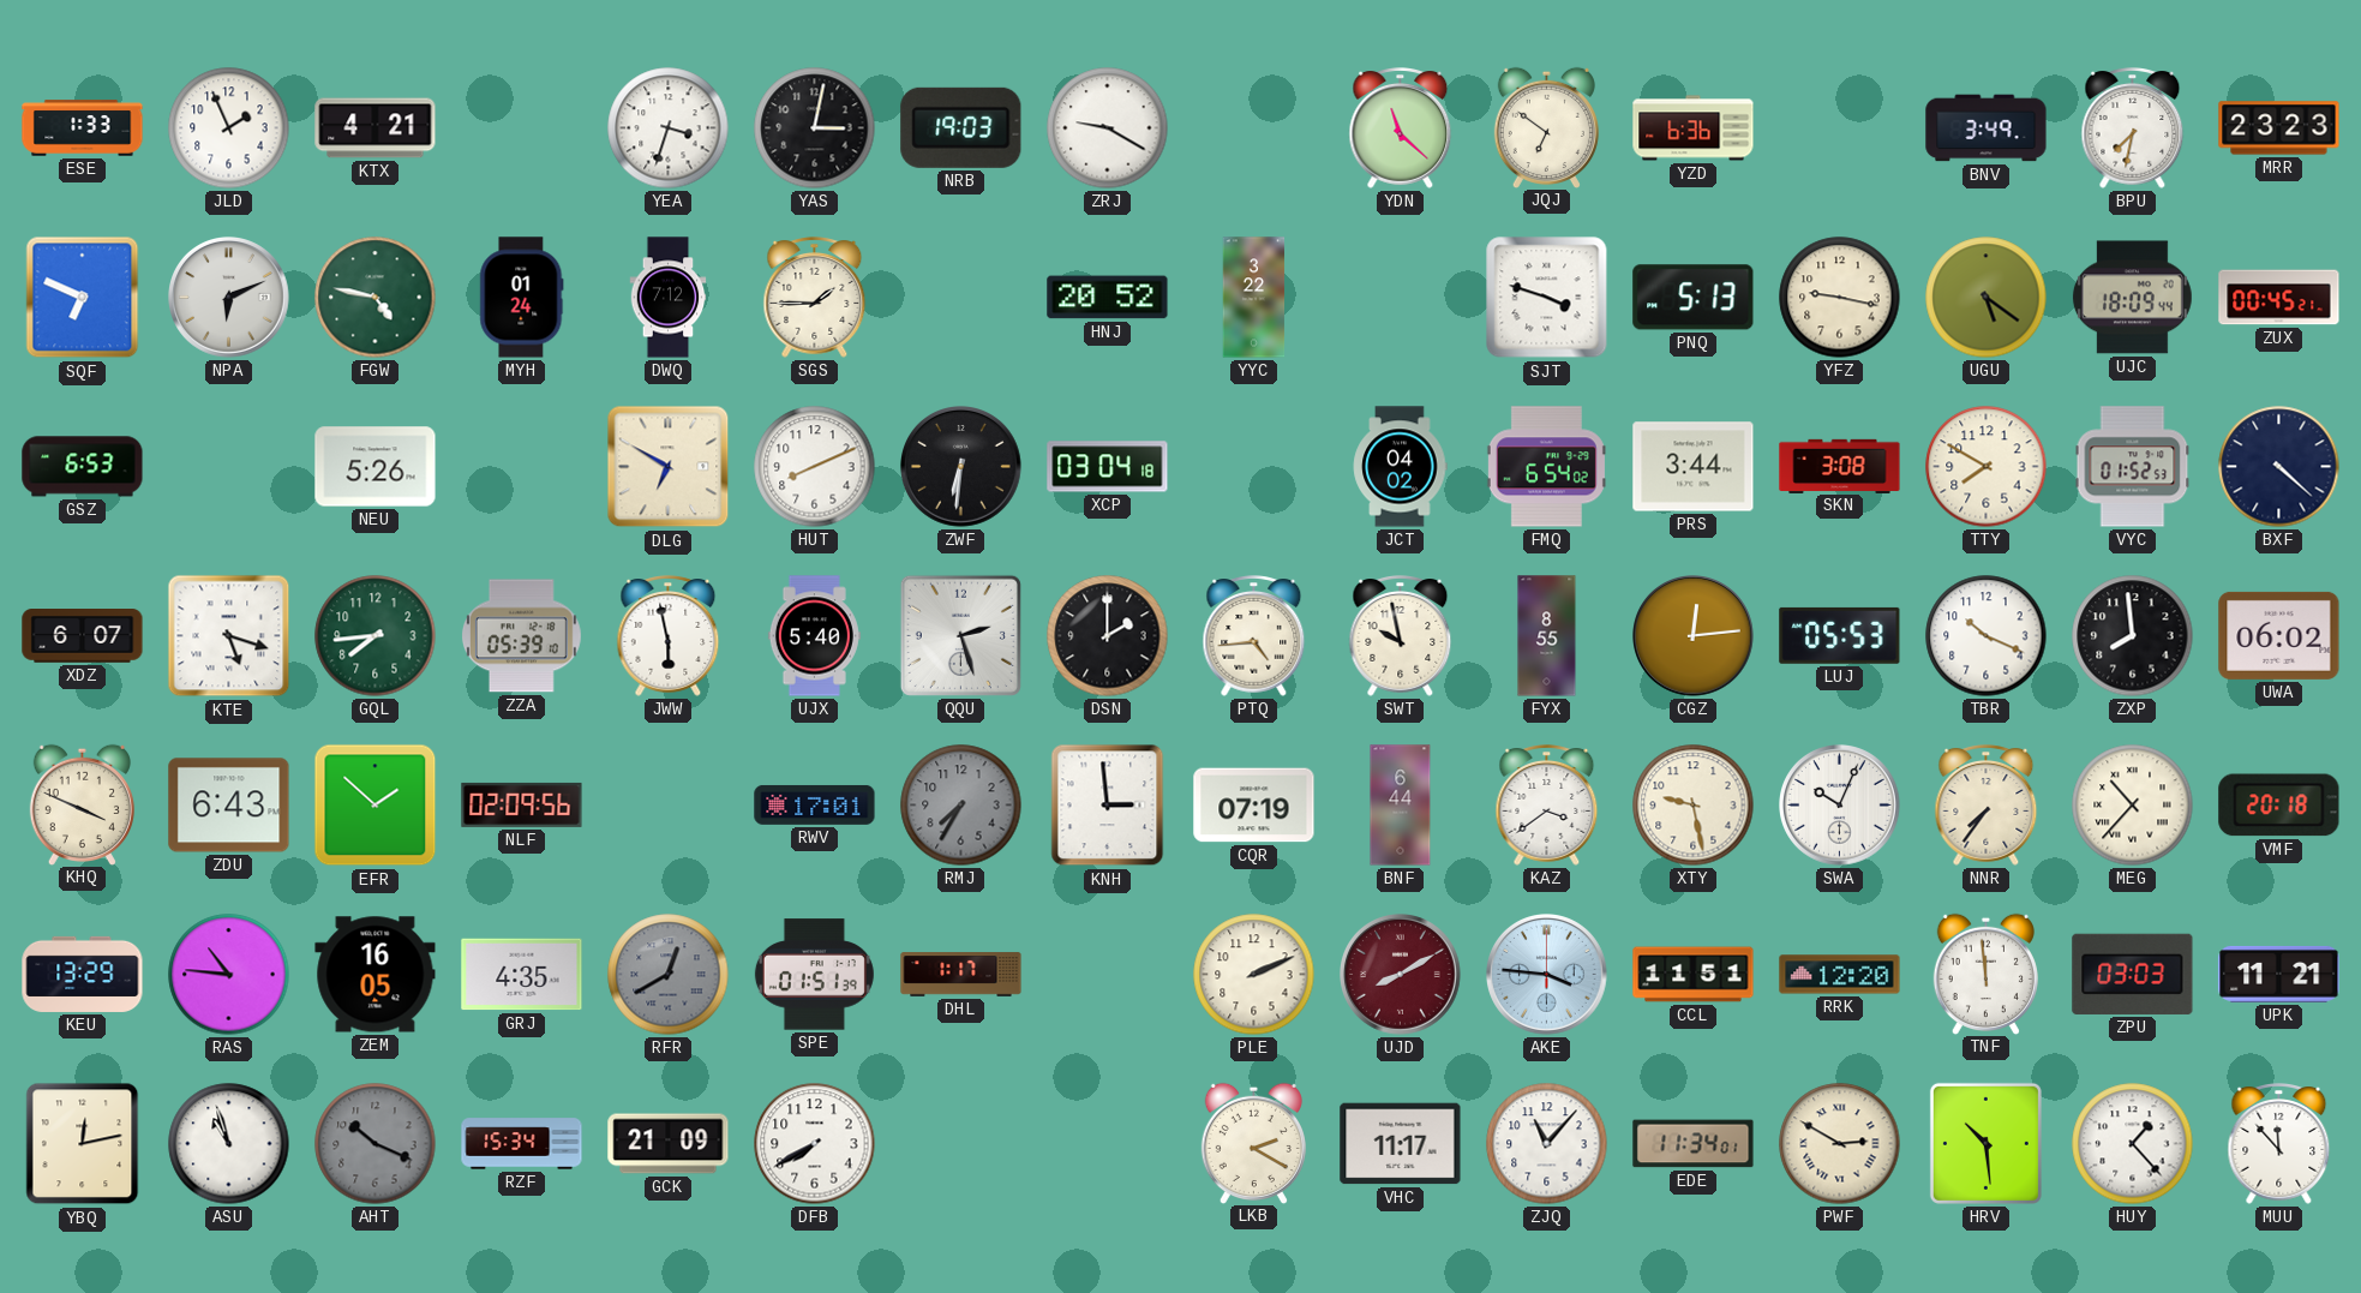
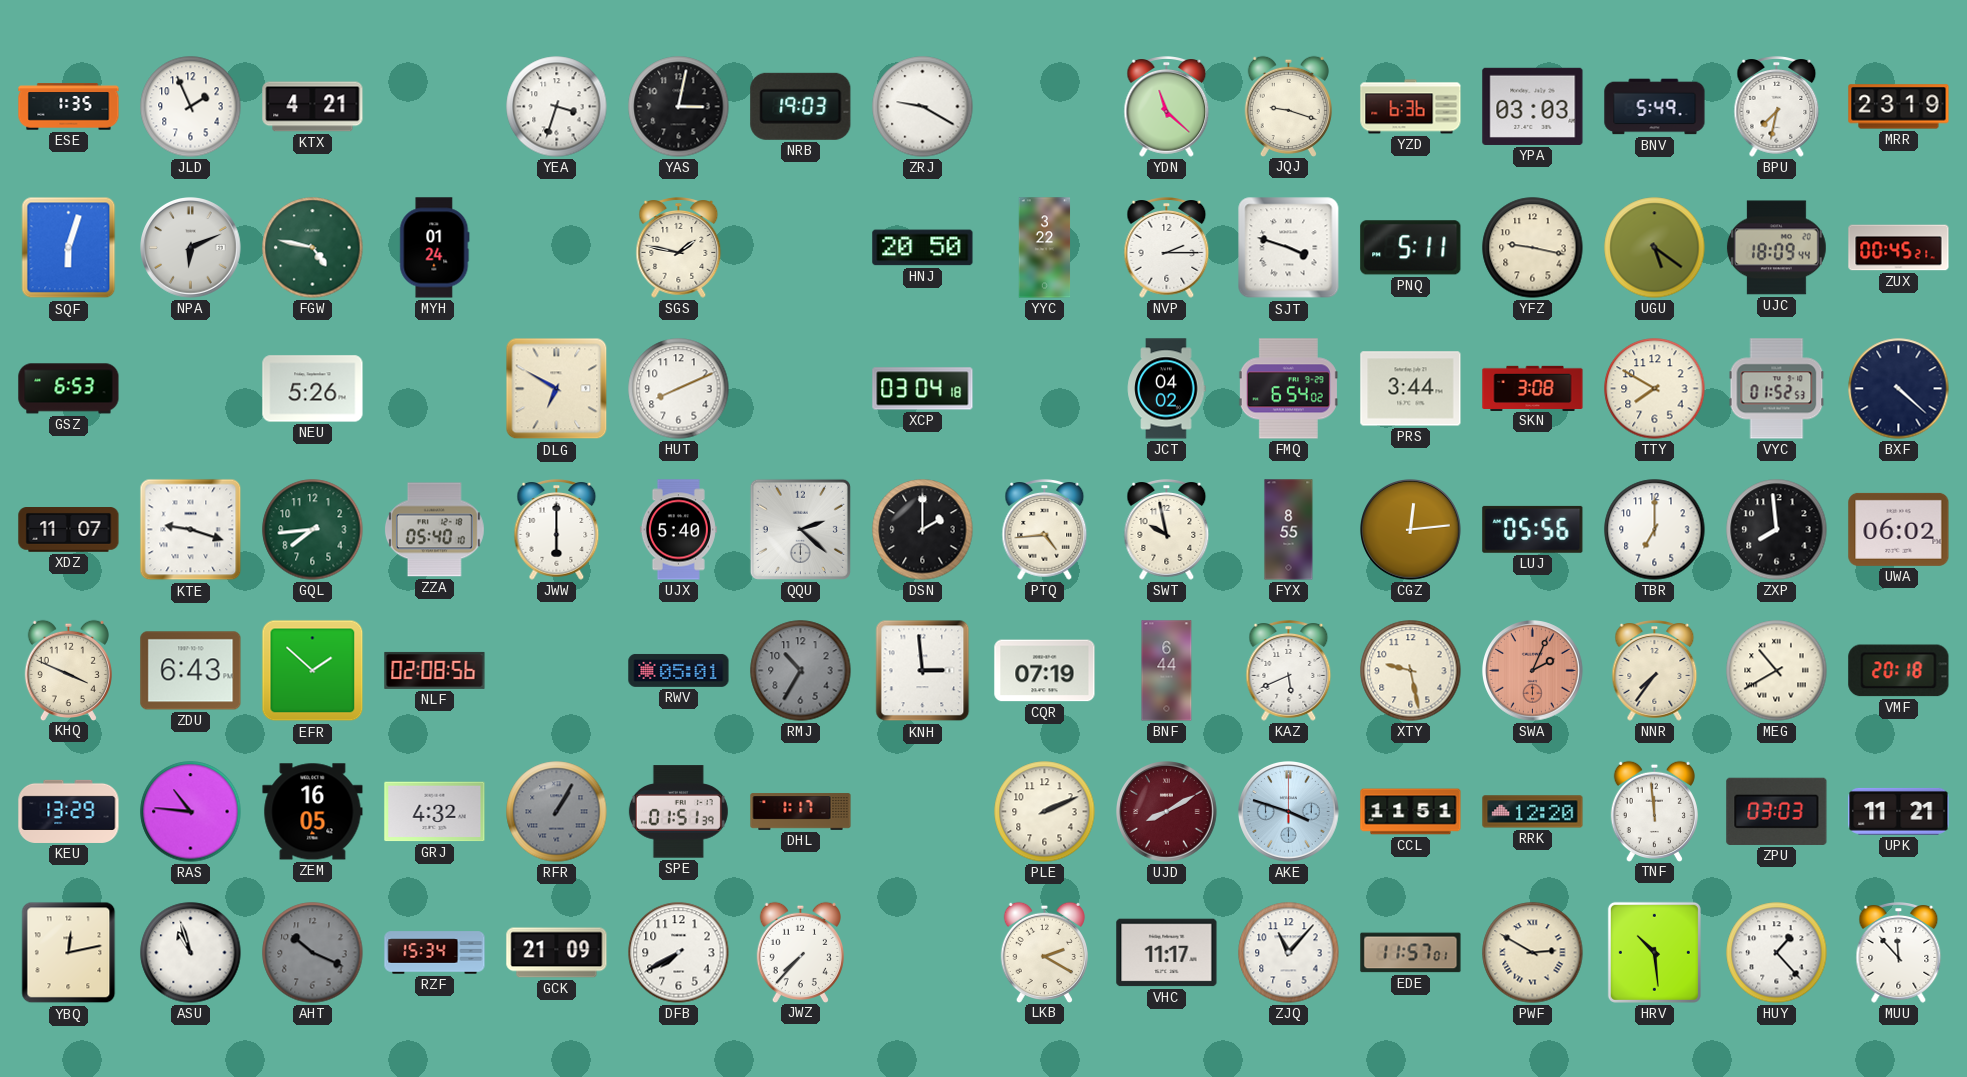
ESE: 1:33 -> 1:35 (69, 107)
JQJ: 6:51 -> 9:18 (1288, 106)
YPA: none -> 03:03 (1533, 106)
BNV: 3:49 -> 5:49 (1655, 107)
MRR: 23:23 -> 23:19 (1899, 107)
SQF: 6:49 -> 6:03 (69, 248)
DWQ: 7:12 -> none (669, 298)
SGS: 1:45 -> 1:47 (679, 248)
HNJ: 20:52 -> 20:50 (923, 248)
NVP: none -> 2:15 (1167, 248)
PNQ: 5:13 -> 5:11 (1411, 248)
ZWF: 6:31 -> none (961, 467)
XDZ: 6:07 -> 11:07 (69, 530)
KTE: 5:18 -> 9:18 (191, 530)
ZZA: 05:39 -> 05:40 (434, 530)
JWW: 5:58 -> 6:00 (557, 530)
QQU: 2:27 -> 2:22 (800, 529)
LUJ: 05:53 -> 05:56 (1533, 529)
TBR: 10:19 -> 7:00 (1655, 530)
NLF: 02:09 -> 02:08 (435, 670)
RWV: 17:01 -> 05:01 (679, 670)
RMJ: 7:35 -> 10:35 (801, 671)
KAZ: 3:39 -> 5:41 (1289, 671)
SWA: 10:04 -> 2:04 (1533, 671)
SWA dial: white -> salmon (1533, 671)
MEG: 10:37 -> 10:40 (1777, 671)
GRJ: 4:35 -> 4:32 (435, 812)
RFR: 12:40 -> 1:05 (557, 812)
AKE: 3:46 -> 3:48 (1289, 812)
JWZ: none -> 7:37 (800, 952)
EDE: 11:34 -> 11:57 (1411, 953)
